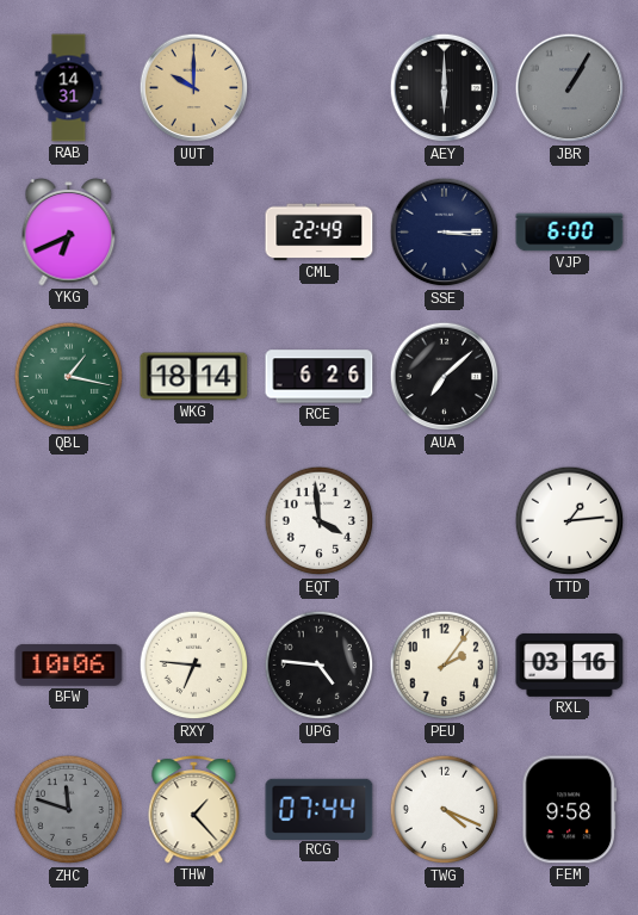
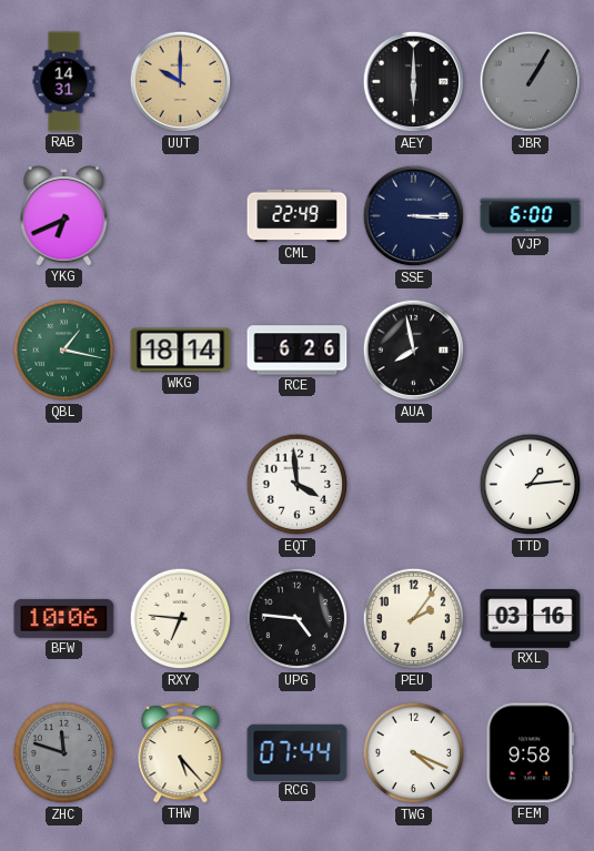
AUA: 7:08 -> 7:58 (414, 351)
THW: 1:23 -> 5:23 (181, 753)
